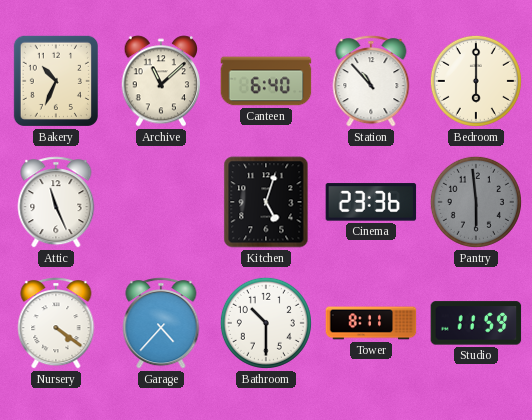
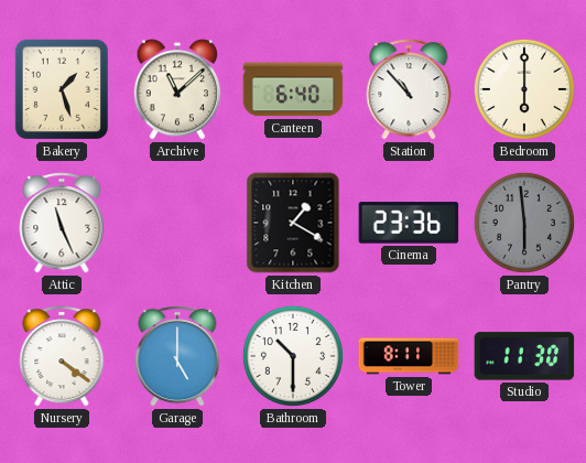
Bakery: 10:34 -> 1:27 (62, 89)
Kitchen: 5:03 -> 1:20 (293, 223)
Garage: 4:37 -> 5:00 (177, 356)
Studio: 11:59 -> 11:30 (524, 356)
